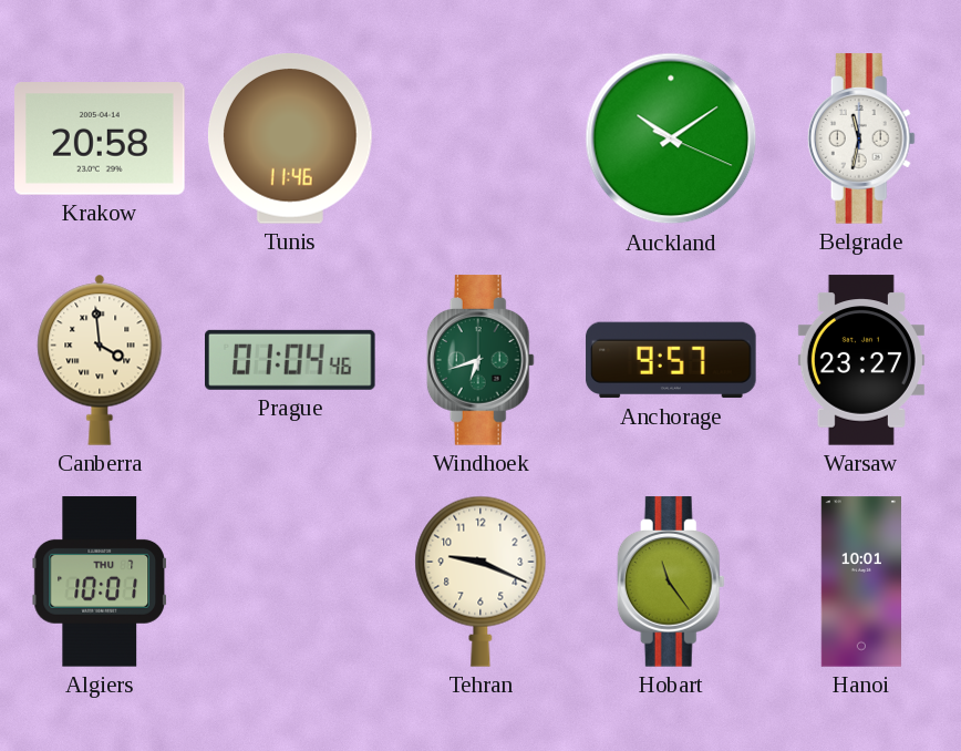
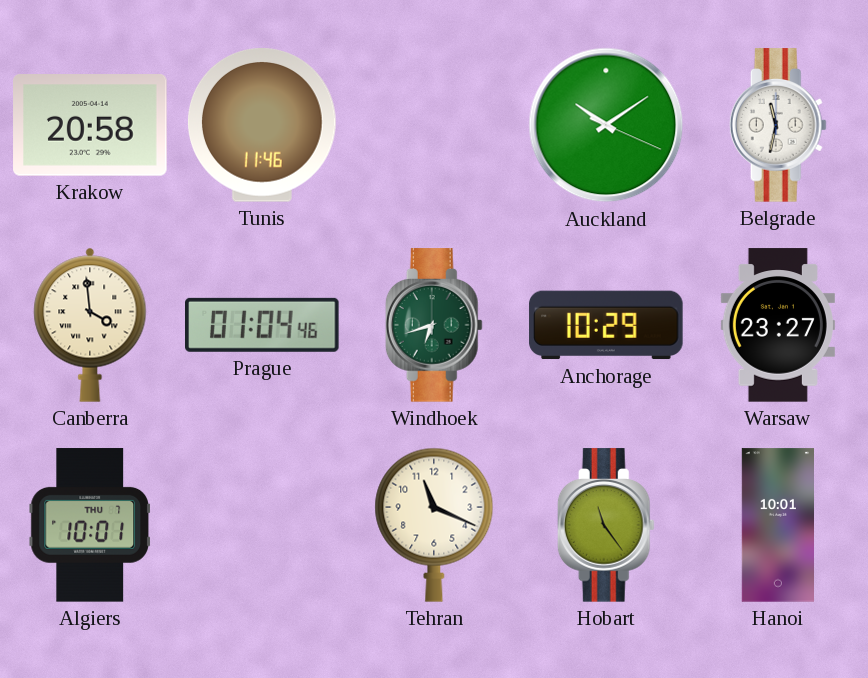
Anchorage: 9:57 -> 10:29 (606, 325)
Tehran: 9:19 -> 11:19 (434, 525)
